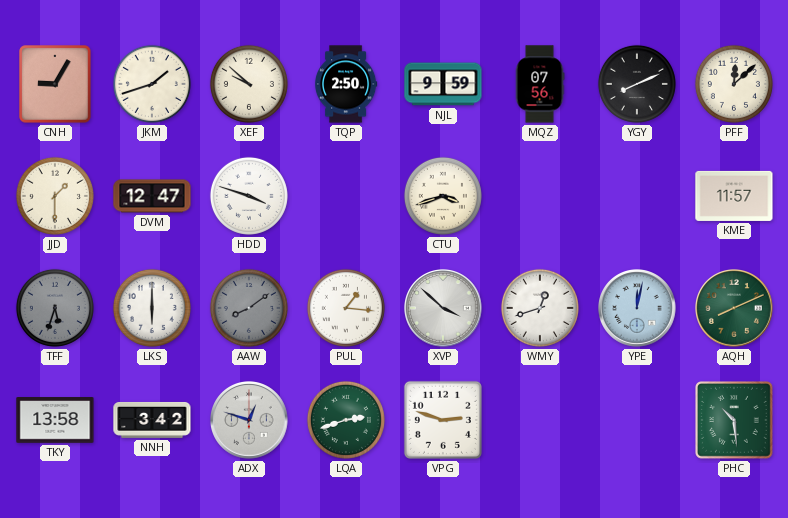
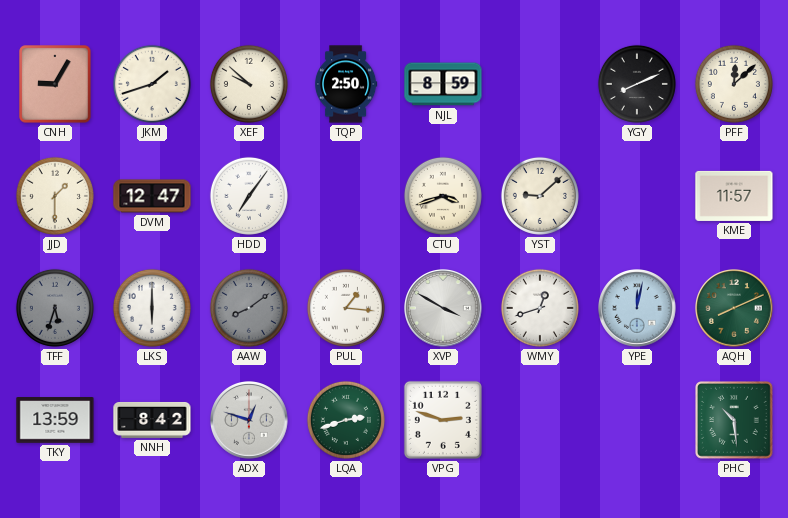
NJL: 9:59 -> 8:59 (443, 84)
MQZ: 07:56 -> none (540, 84)
HDD: 3:48 -> 7:06 (249, 196)
YST: none -> 9:08 (540, 196)
XVP: 3:52 -> 3:50 (444, 309)
TKY: 13:58 -> 13:59 (55, 420)
NNH: 3:42 -> 8:42 (152, 420)
